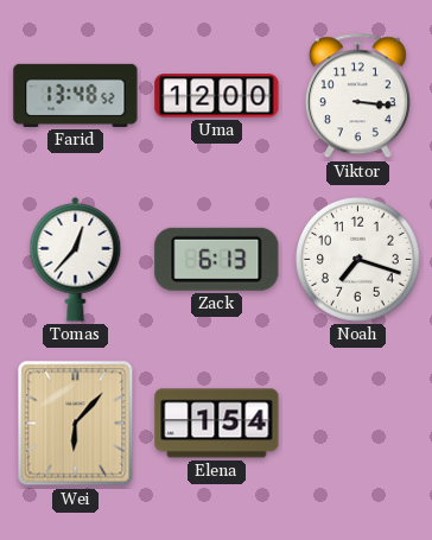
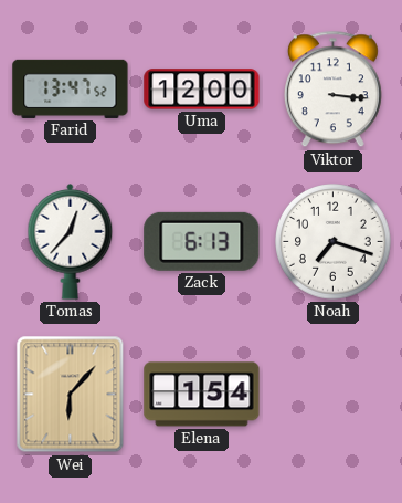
Farid: 13:48 -> 13:47 (71, 88)
